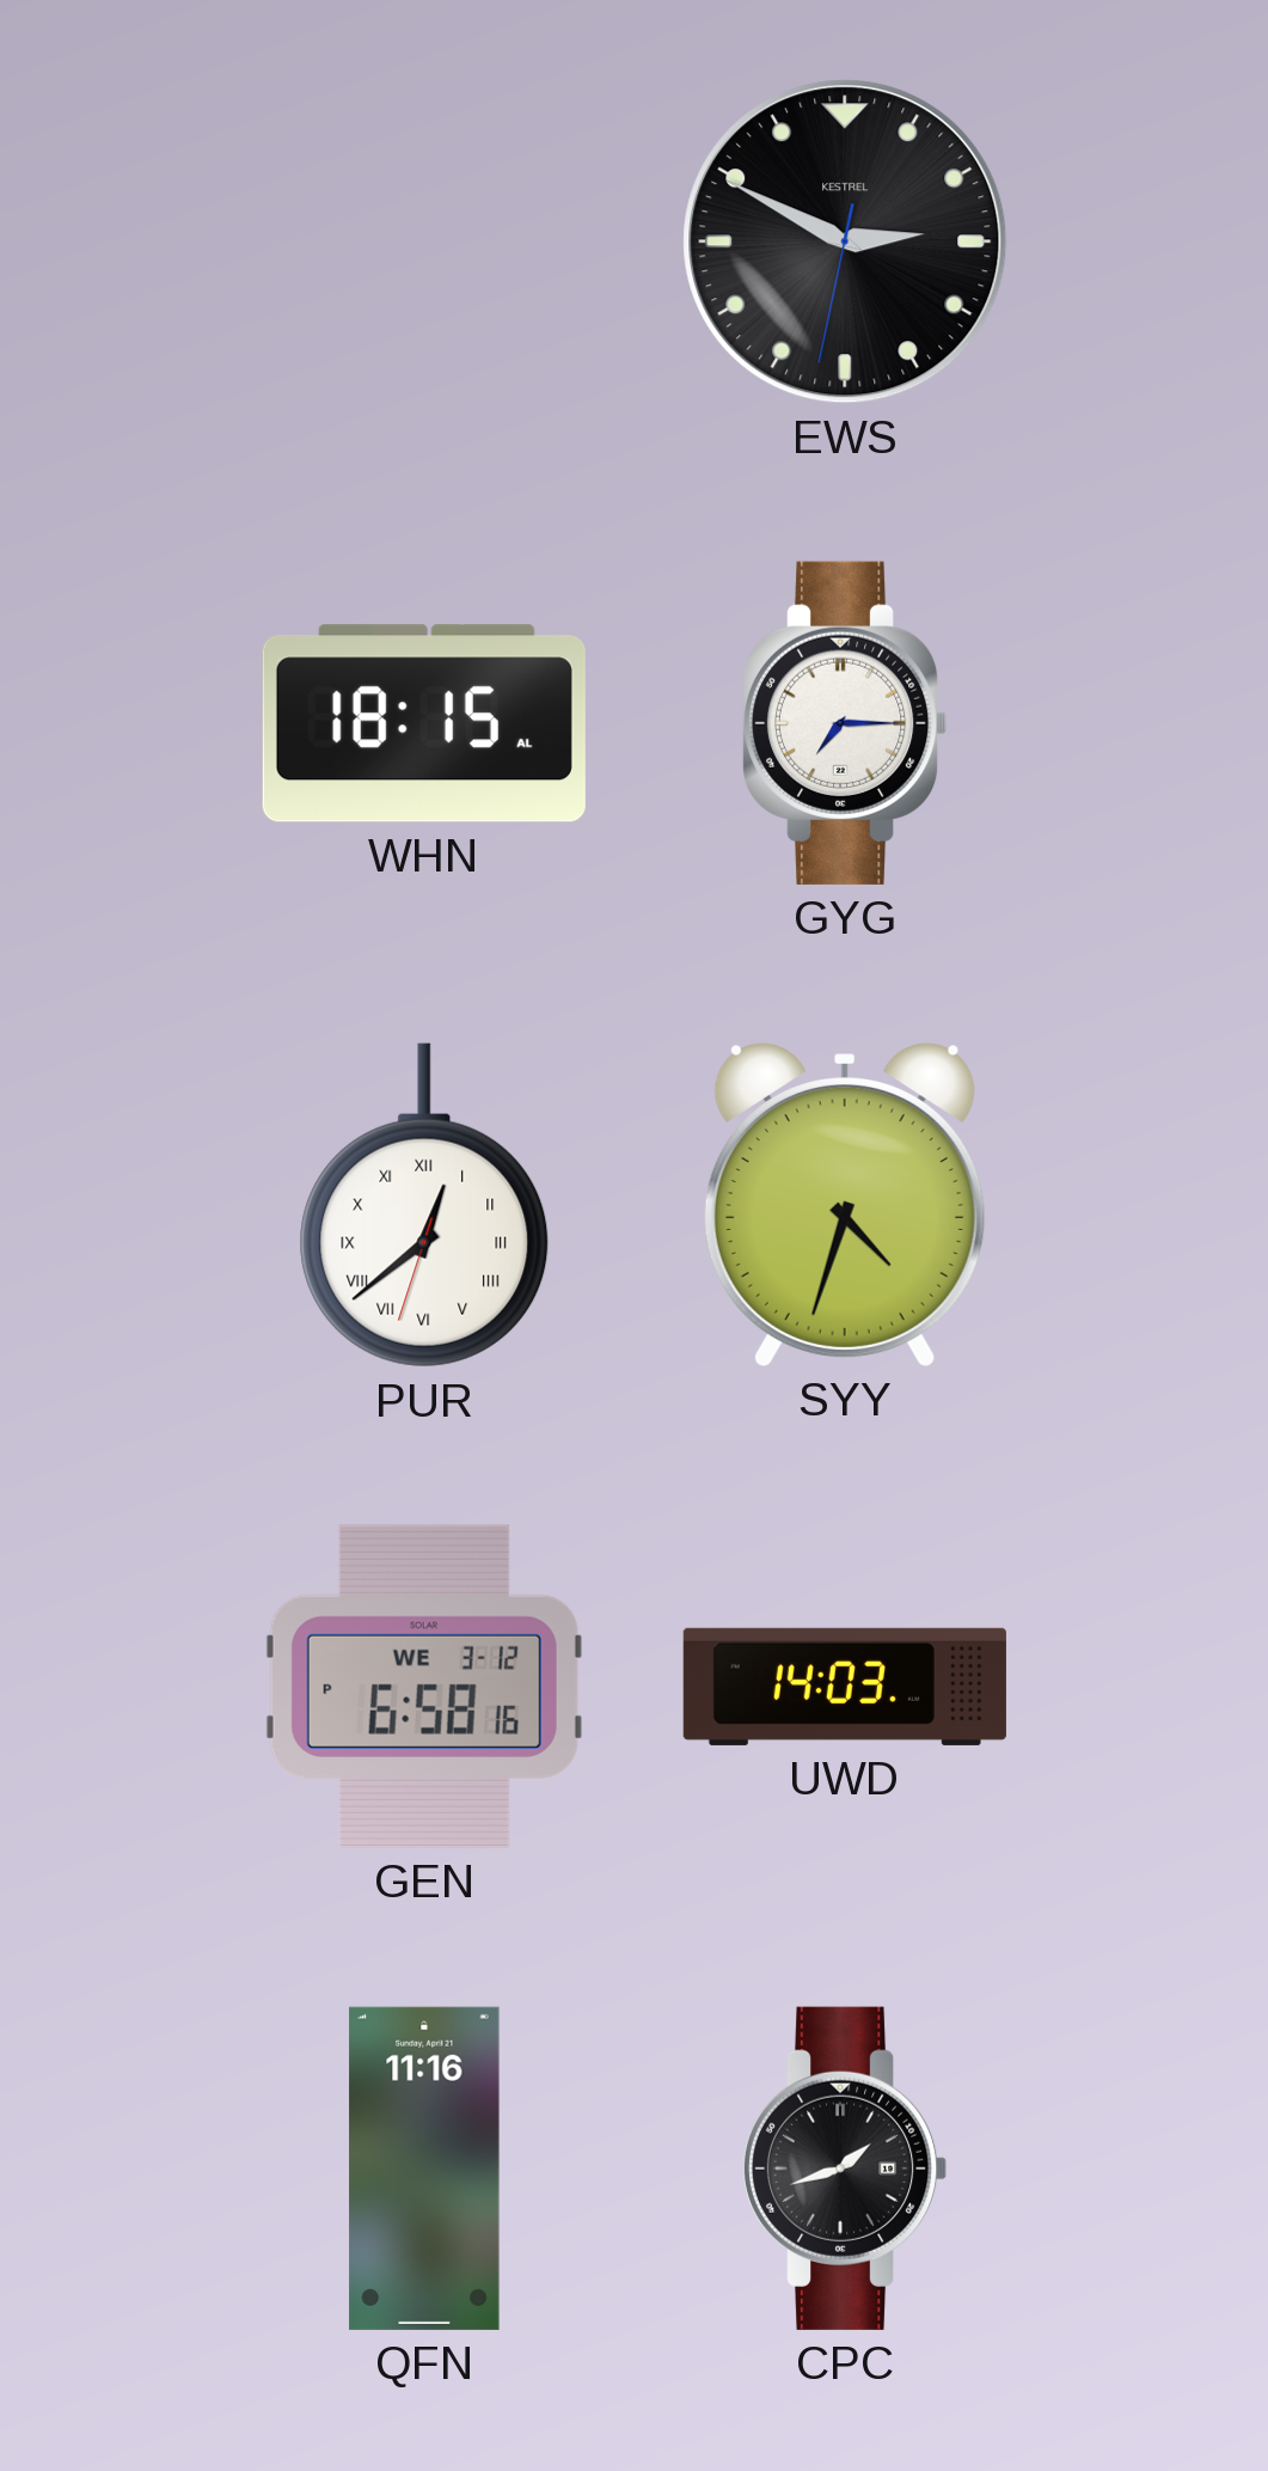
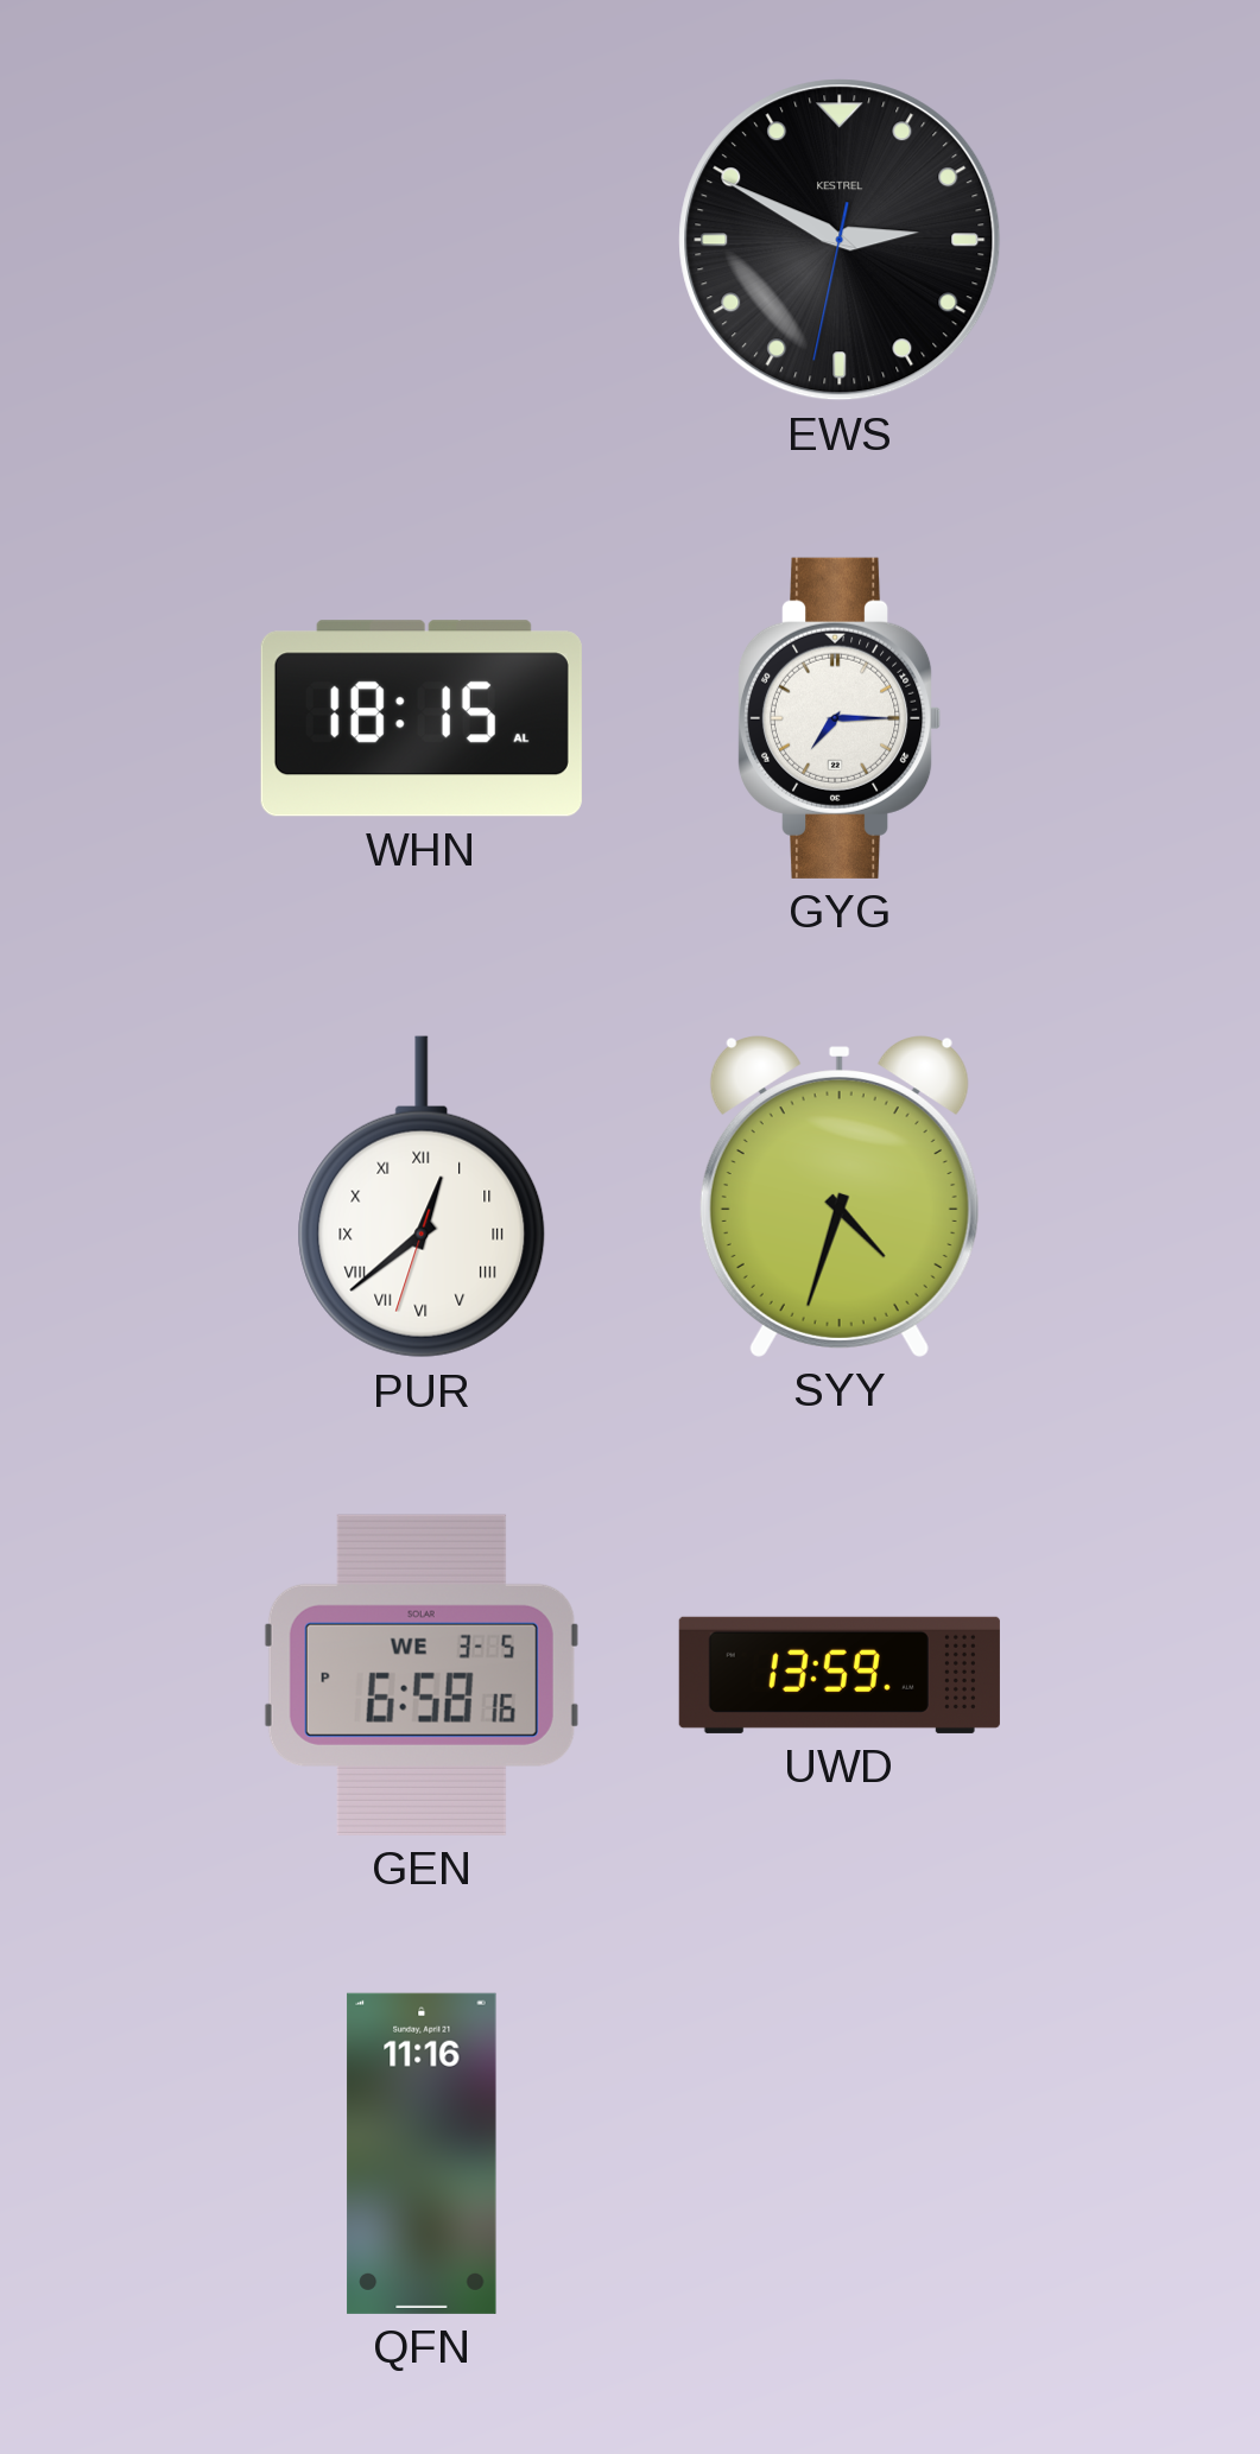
GEN date: WE 3-12 -> WE 3-5 (422, 1675)
UWD: 14:03 -> 13:59 (840, 1675)
CPC: 1:42 -> none (845, 2169)
